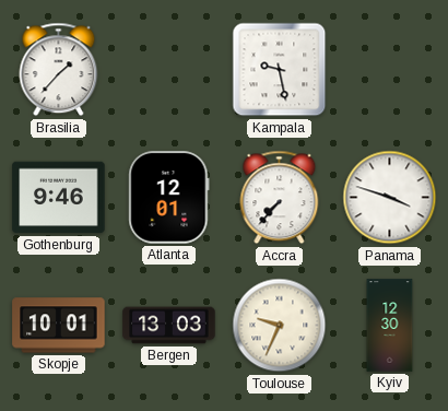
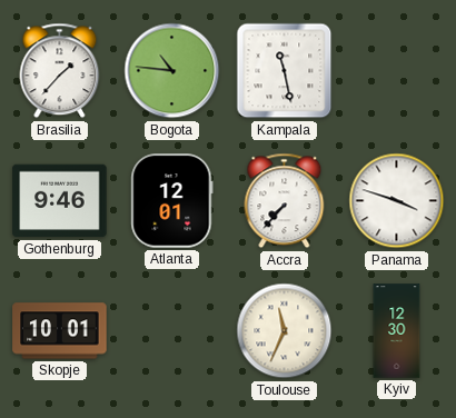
Bogota: none -> 10:46 (172, 71)
Kampala: 9:28 -> 11:28 (285, 71)
Bergen: 13:03 -> none (169, 326)
Toulouse: 9:34 -> 11:34 (285, 331)
